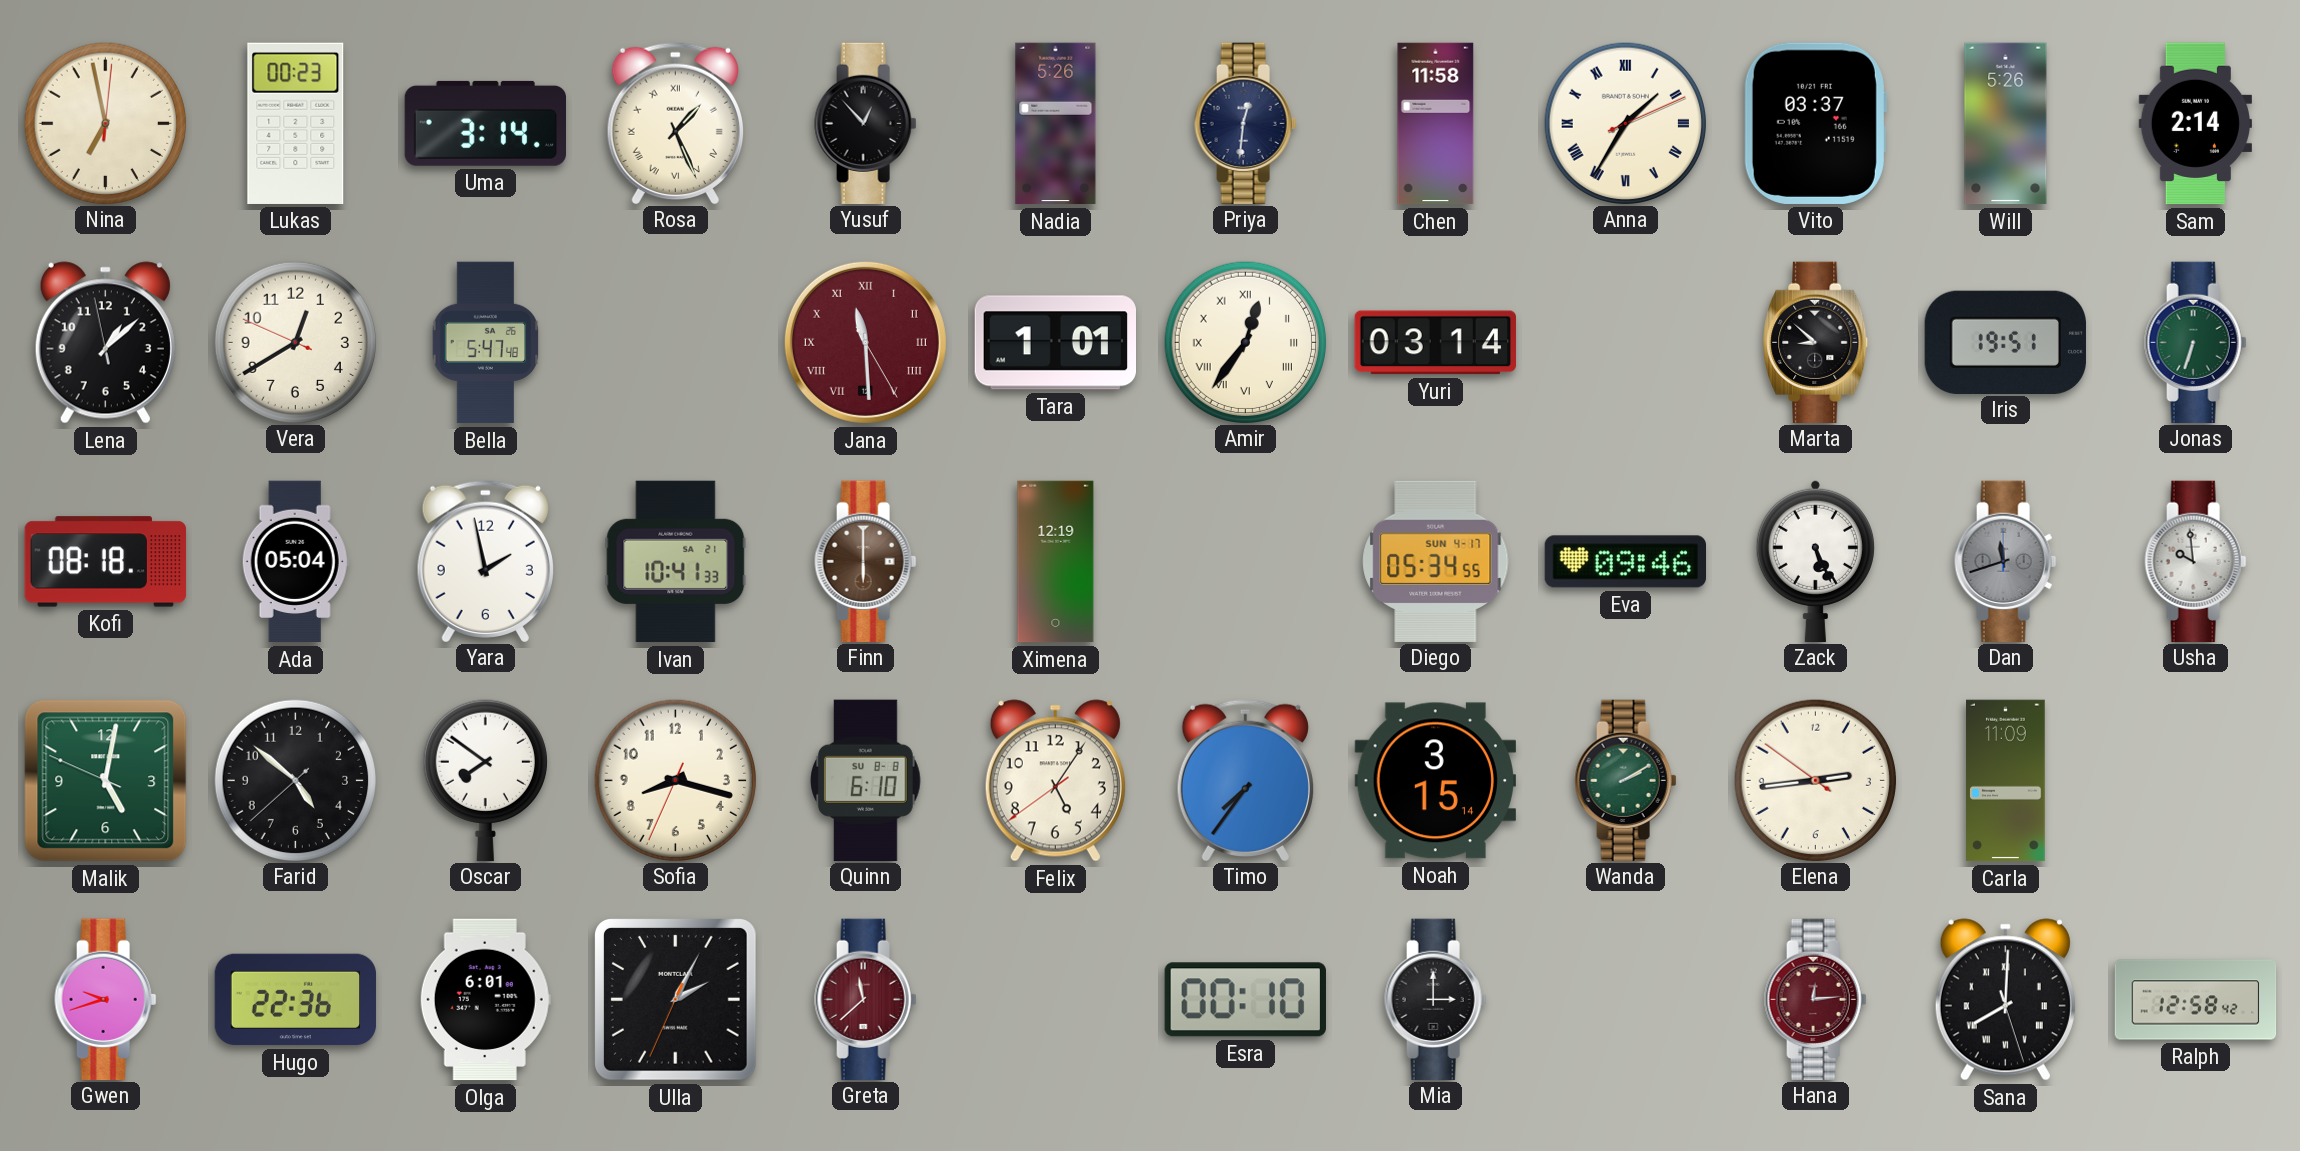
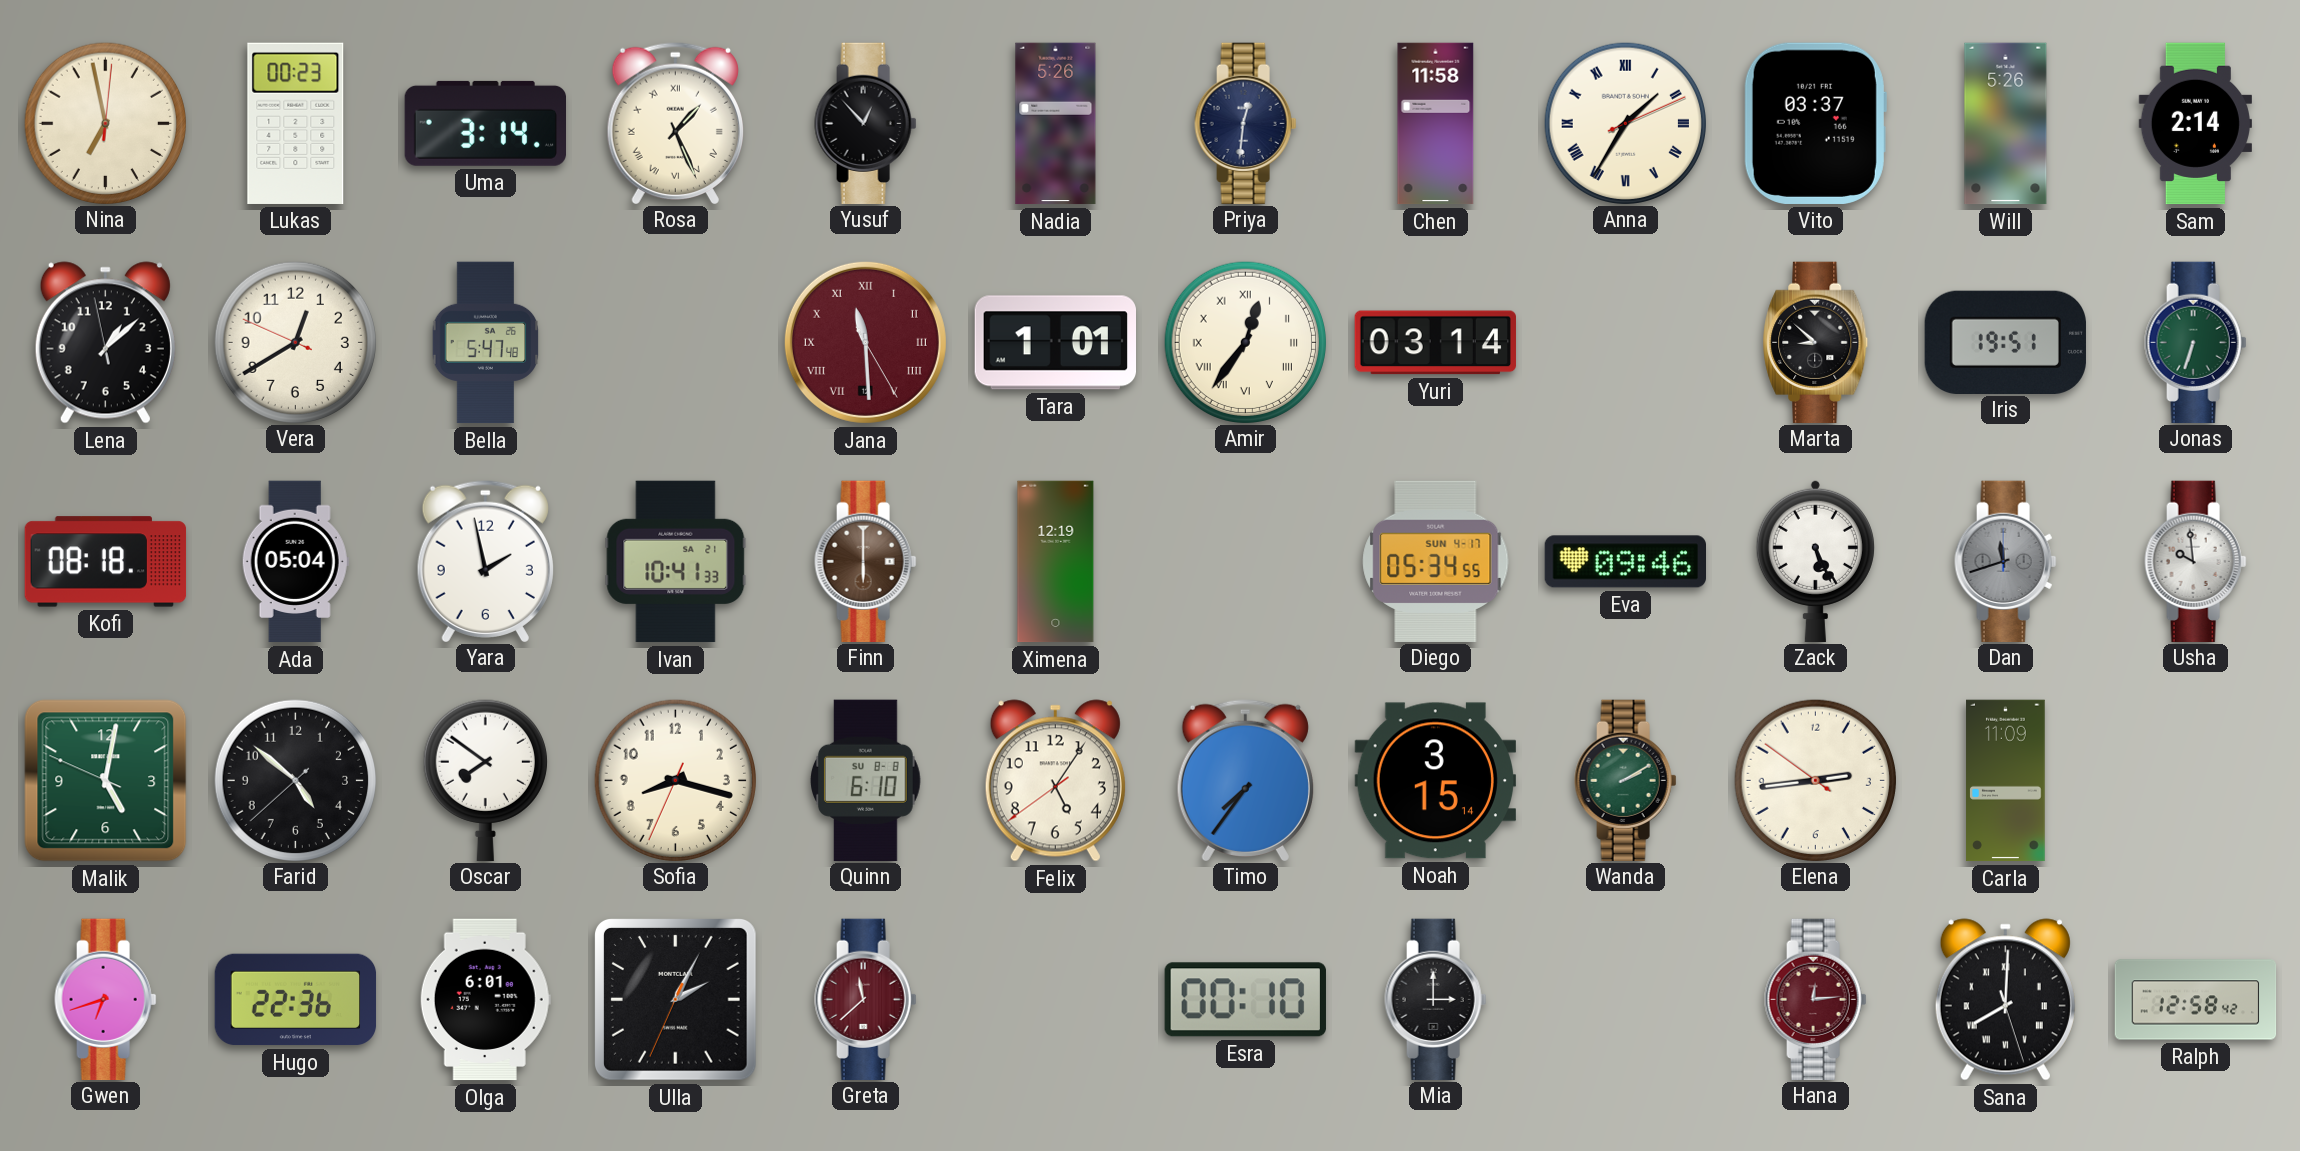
Gwen: 9:42 -> 6:42 (106, 999)
